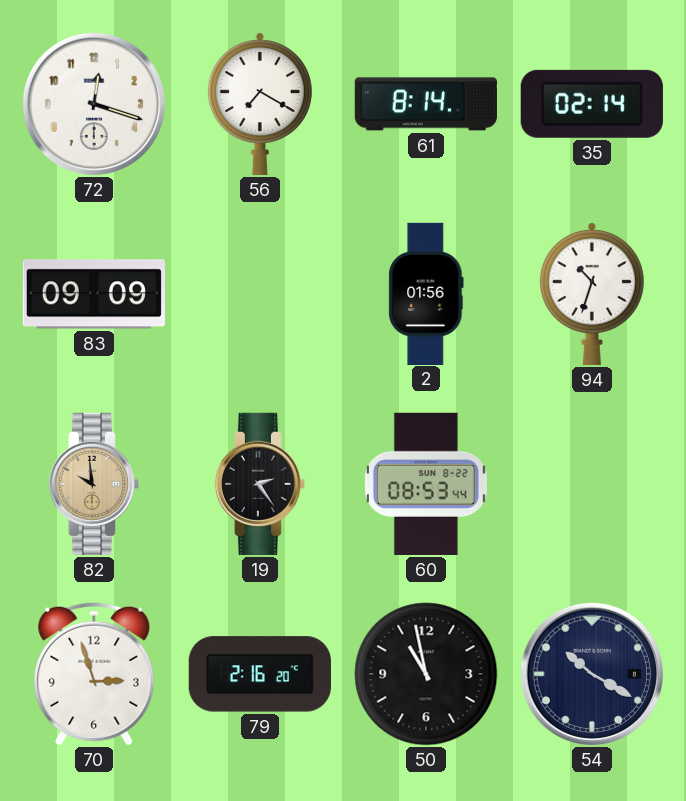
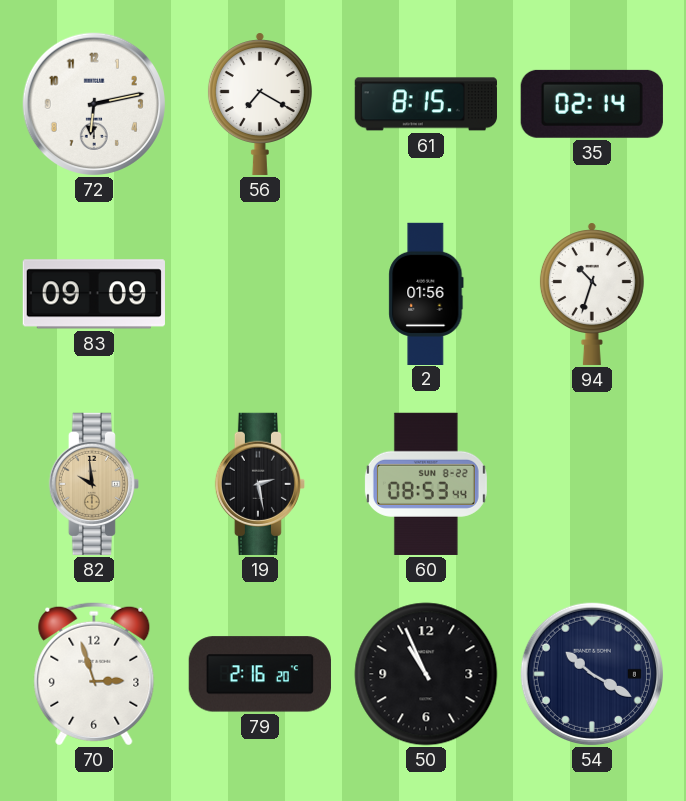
72: 12:18 -> 6:13 (94, 104)
61: 8:14 -> 8:15 (426, 104)
19: 2:24 -> 2:28 (259, 484)
50: 10:58 -> 10:56 (426, 674)
